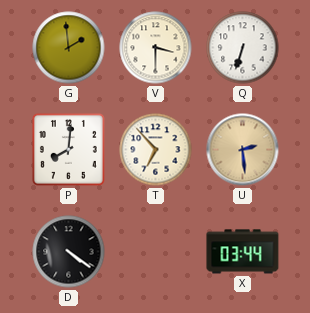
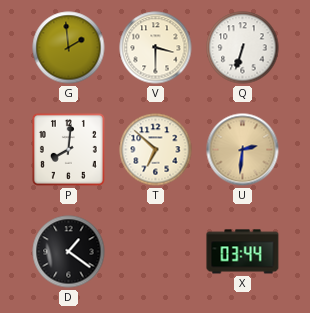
T: 6:53 -> 6:52 (156, 150)
U: 2:29 -> 2:31 (243, 150)
D: 4:21 -> 1:21 (69, 252)
